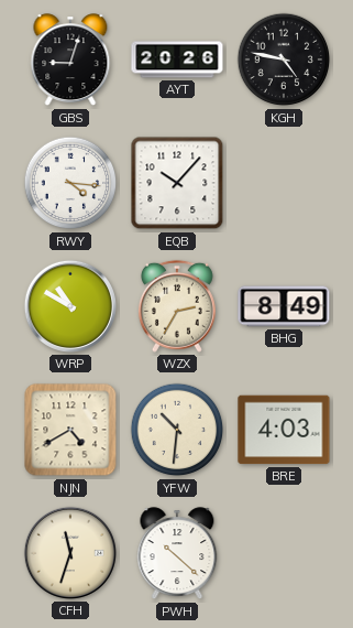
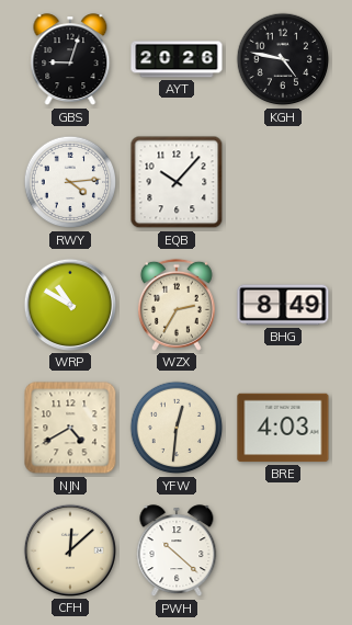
RWY: 4:16 -> 4:14 (70, 182)
YFW: 10:31 -> 12:31 (177, 428)
CFH: 11:33 -> 12:08 (70, 550)
